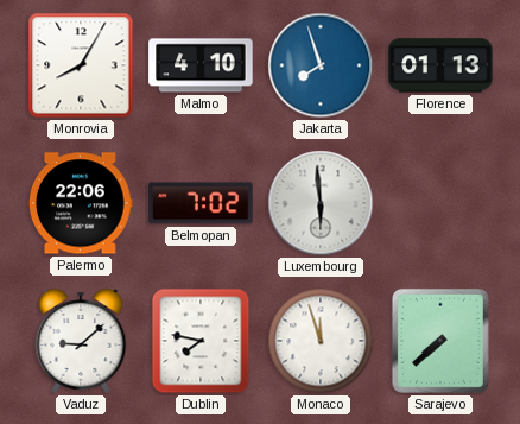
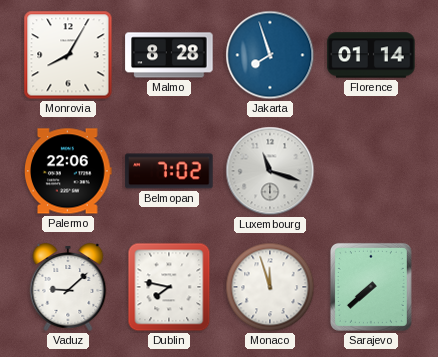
Malmo: 4:10 -> 8:28 (169, 55)
Florence: 01:13 -> 01:14 (371, 55)
Luxembourg: 5:59 -> 11:18 (270, 171)
